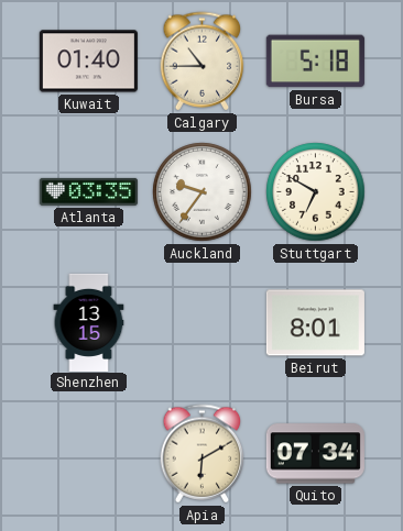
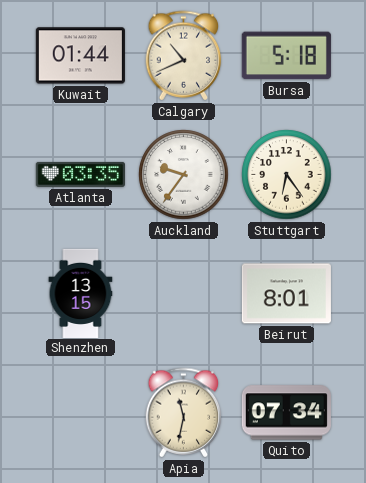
Kuwait: 01:40 -> 01:44 (80, 56)
Calgary: 10:45 -> 10:41 (184, 56)
Stuttgart: 6:50 -> 6:24 (287, 175)
Apia: 6:10 -> 11:32 (184, 413)
